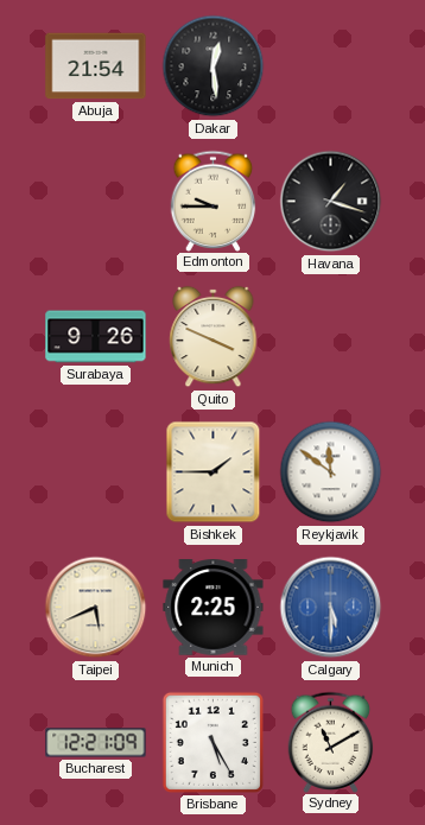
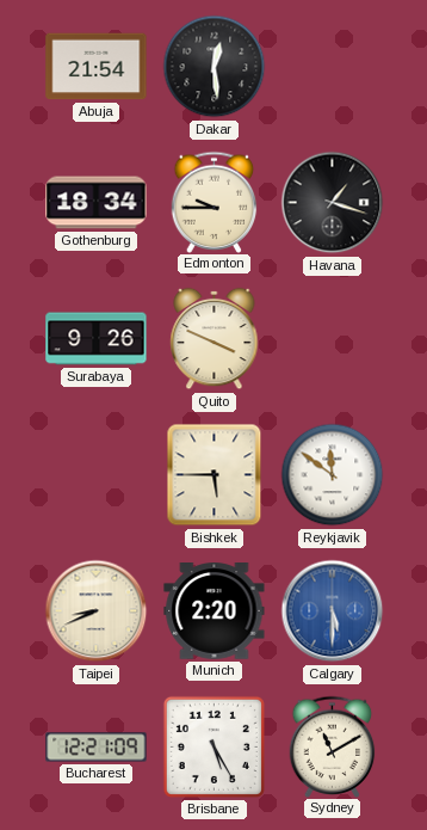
Gothenburg: none -> 18:34 (97, 203)
Bishkek: 1:45 -> 5:45 (215, 475)
Taipei: 5:41 -> 8:41 (97, 611)
Munich: 2:25 -> 2:20 (215, 611)
